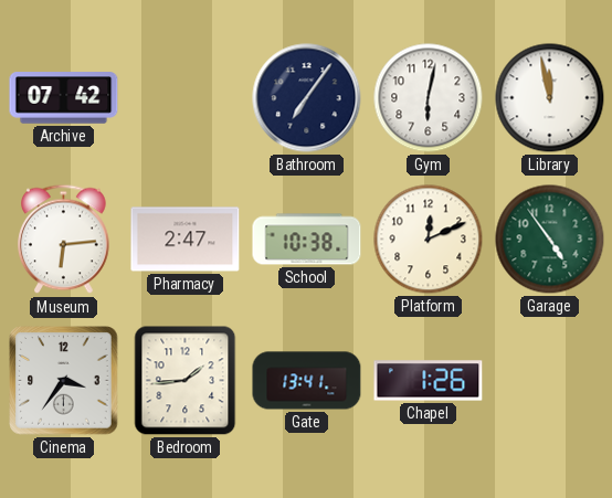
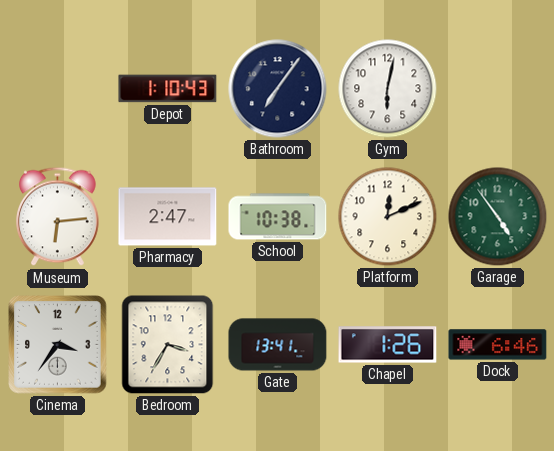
Archive: 07:42 -> none (64, 98)
Depot: none -> 1:10 (168, 89)
Library: 11:58 -> none (550, 98)
Bedroom: 1:44 -> 3:35 (168, 345)
Dock: none -> 6:46 (498, 345)
